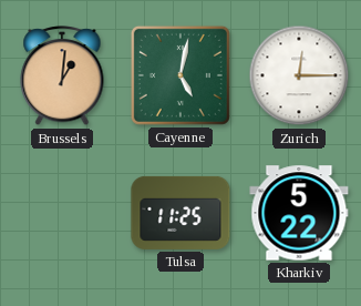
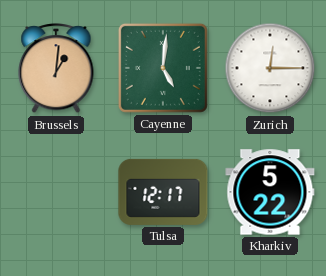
Cayenne: 5:02 -> 5:01 (163, 68)
Tulsa: 11:25 -> 12:17 (163, 192)
